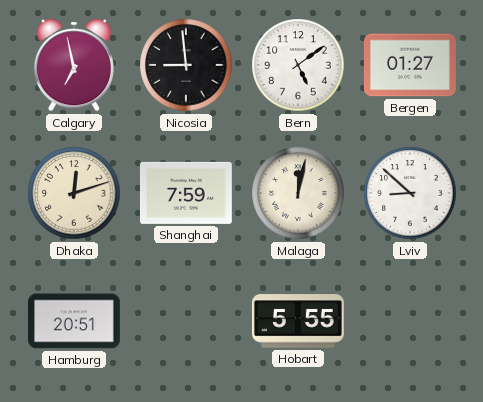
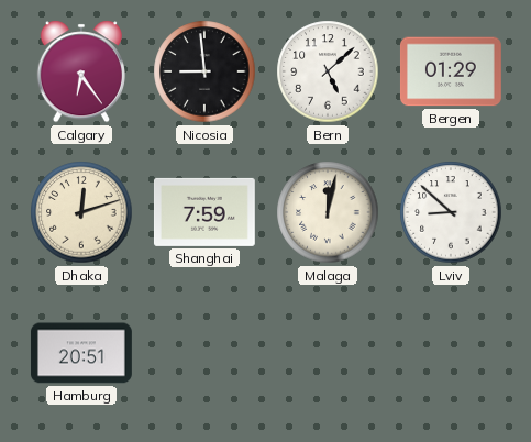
Calgary: 6:58 -> 6:24 (81, 71)
Bern: 5:09 -> 5:08 (328, 71)
Bergen: 01:27 -> 01:29 (451, 71)
Hobart: 5:55 -> none (298, 321)
